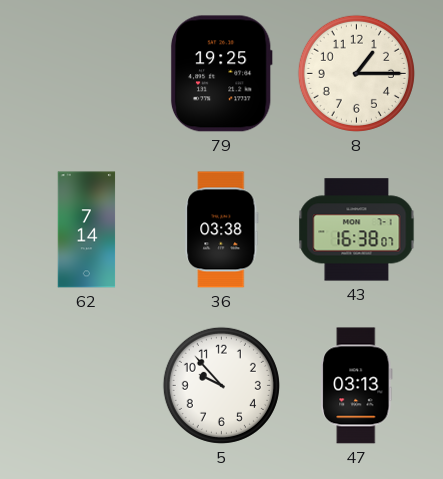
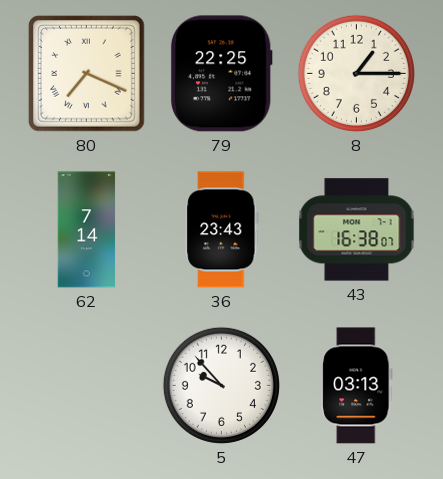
80: none -> 7:19 (87, 74)
79: 19:25 -> 22:25 (221, 74)
36: 03:38 -> 23:43 (222, 230)
